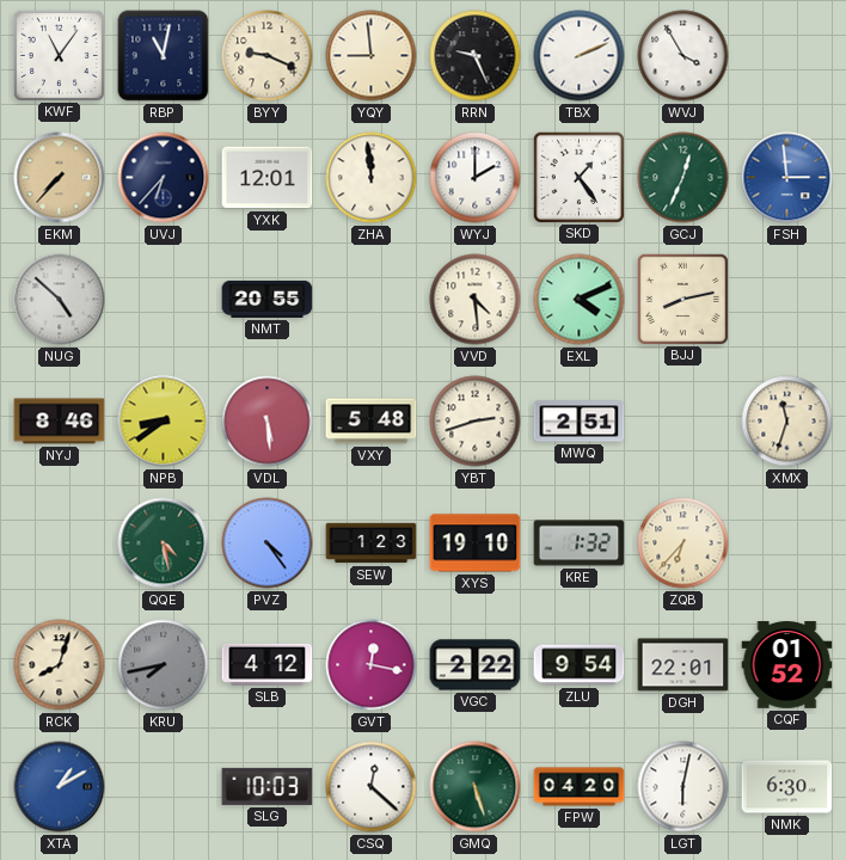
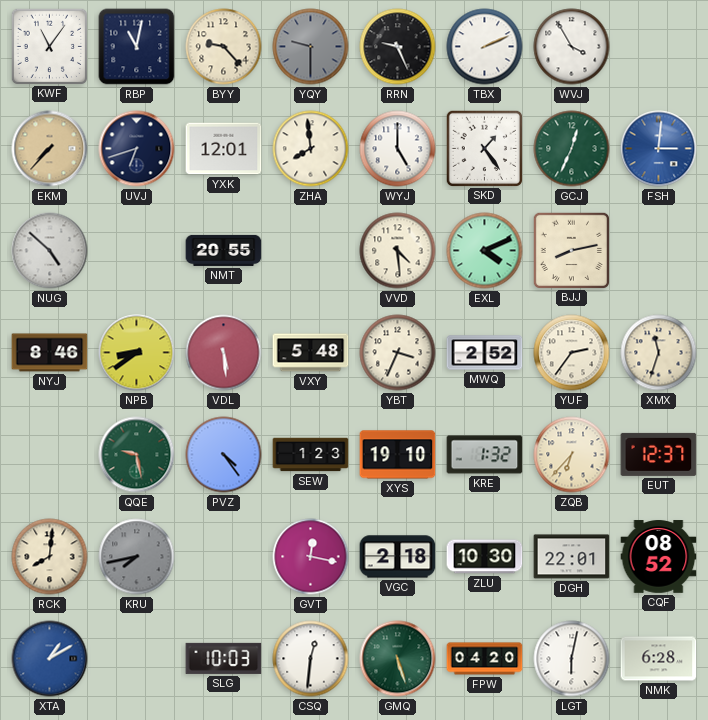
BYY: 9:19 -> 9:23 (224, 47)
YQY: 8:59 -> 9:30 (311, 47)
YQY dial: cream -> grey (311, 47)
UVJ: 6:37 -> 6:42 (137, 149)
ZHA: 11:59 -> 7:59 (311, 149)
WYJ: 2:00 -> 5:00 (398, 149)
FSH: 2:59 -> 3:01 (659, 149)
YBT: 2:42 -> 3:34 (398, 353)
MWQ: 2:51 -> 2:52 (485, 353)
YUF: none -> 2:36 (572, 353)
QQE: 4:28 -> 9:28 (137, 455)
EUT: none -> 12:37 (659, 454)
RCK: 8:03 -> 8:01 (50, 557)
SLB: 4:12 -> none (268, 664)
VGC: 2:22 -> 2:18 (398, 557)
ZLU: 9:54 -> 10:30 (485, 557)
CQF: 01:52 -> 08:52 (659, 557)
CSQ: 12:22 -> 12:31 (311, 659)
NMK: 6:30 -> 6:28 (659, 659)
